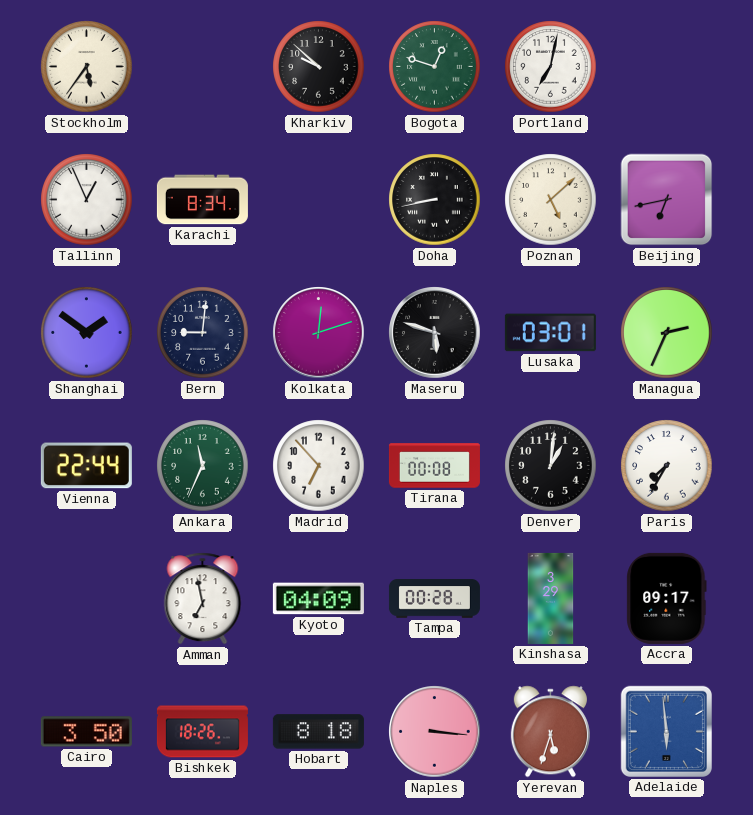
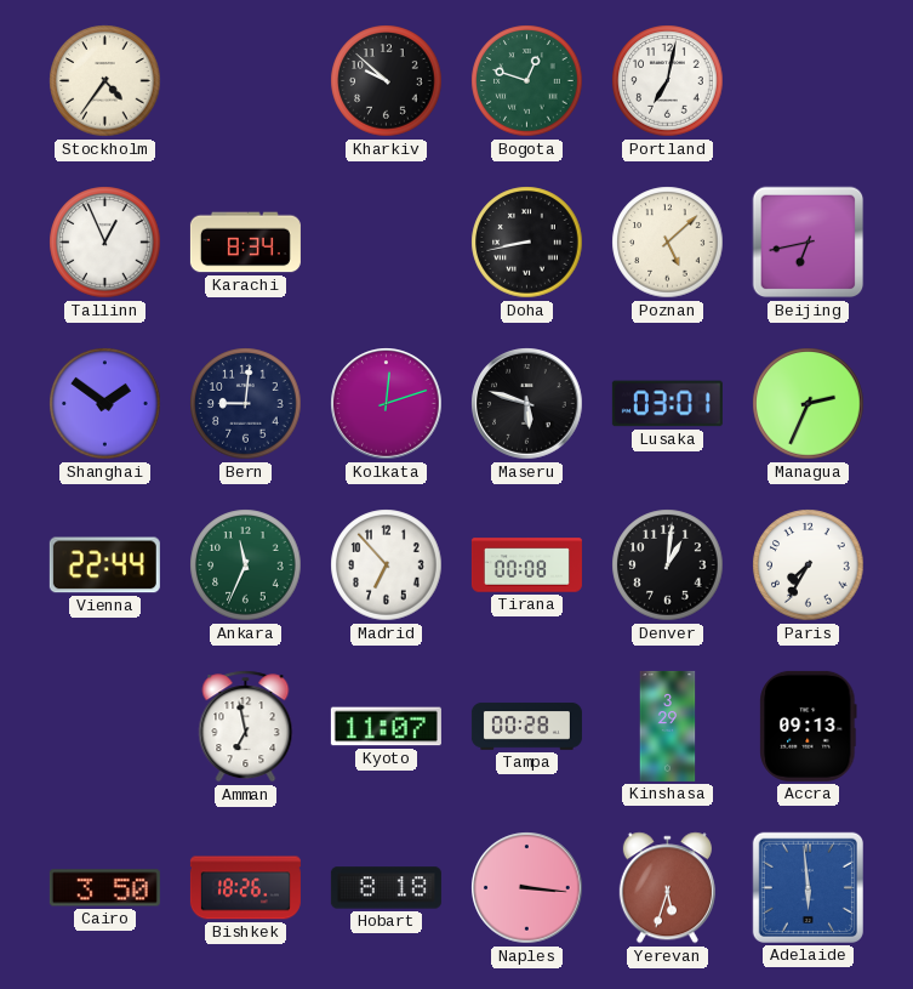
Stockholm: 5:36 -> 4:36 (105, 81)
Kyoto: 04:09 -> 11:07 (386, 727)
Accra: 09:17 -> 09:13 (809, 726)
